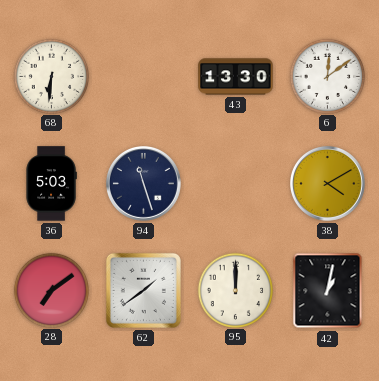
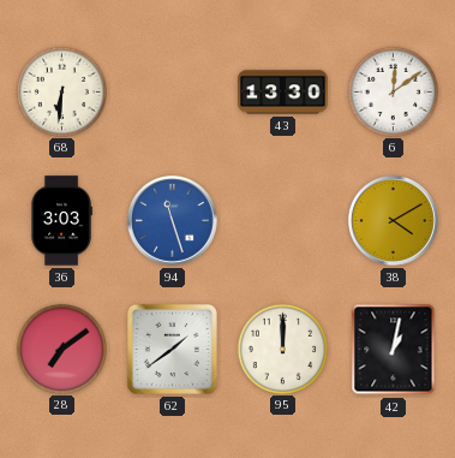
36: 5:03 -> 3:03 (61, 221)
94 dial: navy -> blue (173, 221)
